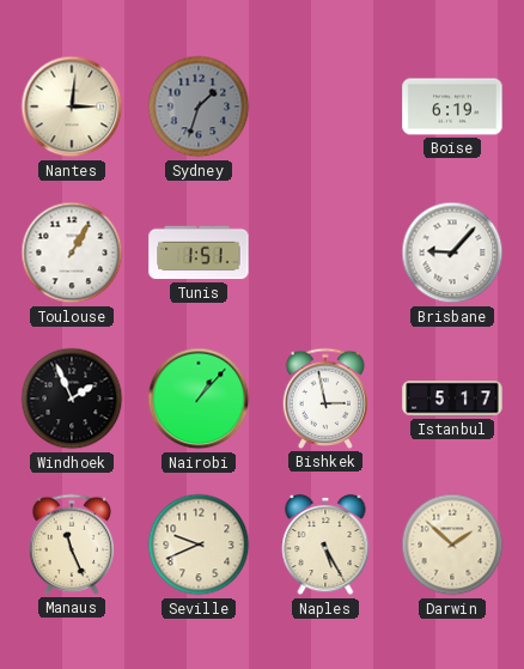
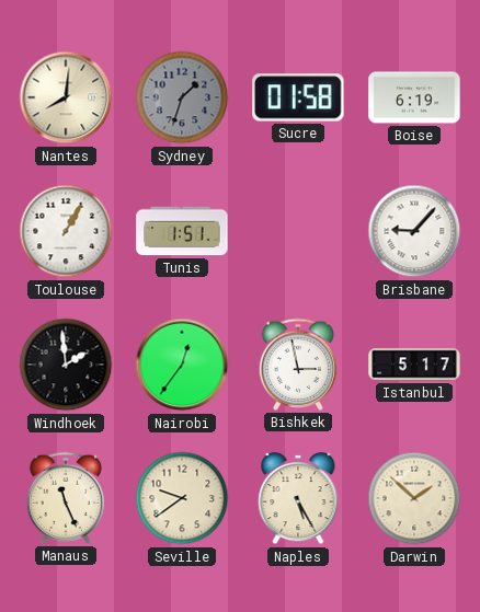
Nantes: 3:01 -> 8:01 (66, 97)
Sucre: none -> 01:58 (298, 97)
Windhoek: 1:56 -> 1:59 (66, 365)
Nairobi: 1:07 -> 12:36 (182, 365)
Seville: 9:41 -> 9:39 (182, 498)
